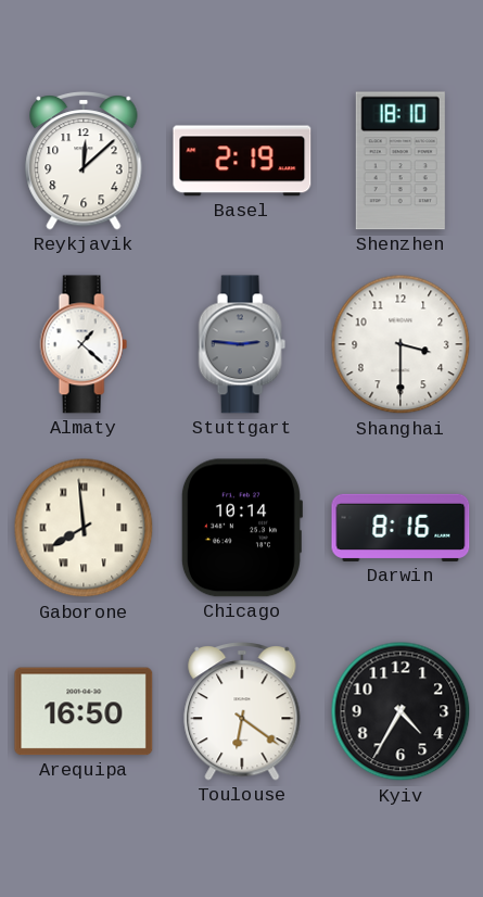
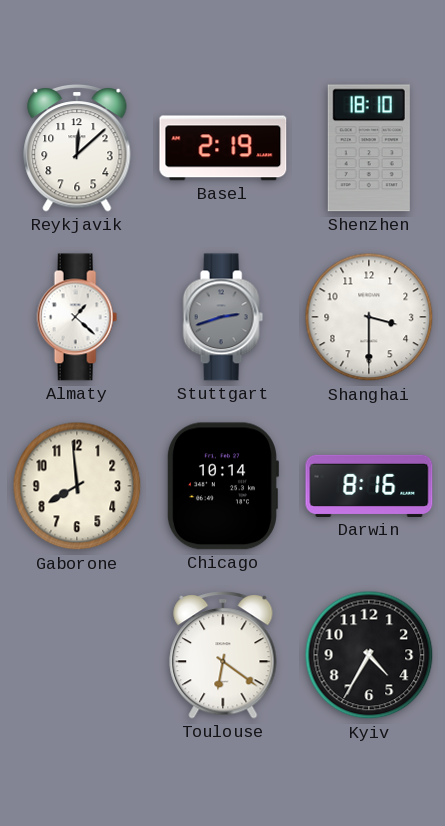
Stuttgart: 2:46 -> 2:42 (223, 317)
Gaborone numerals: Roman -> Arabic (77, 486)
Arequipa: 16:50 -> none (84, 711)
